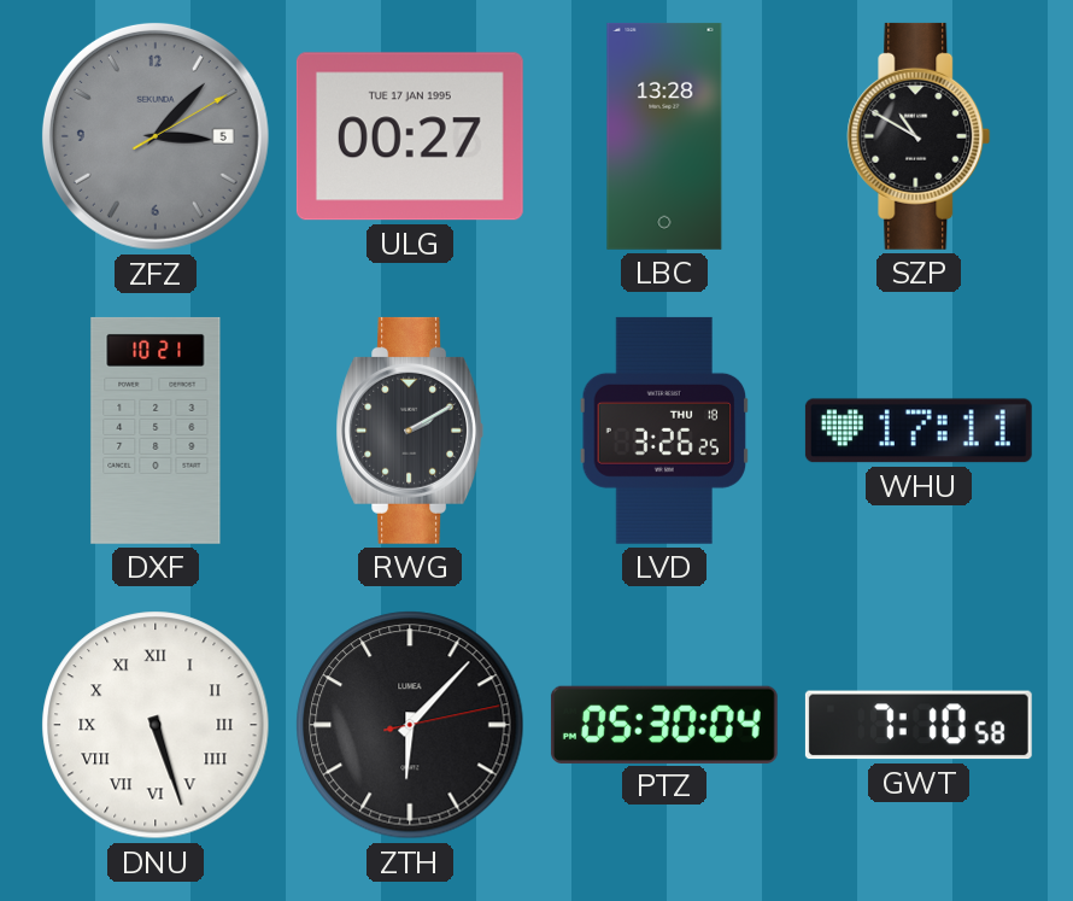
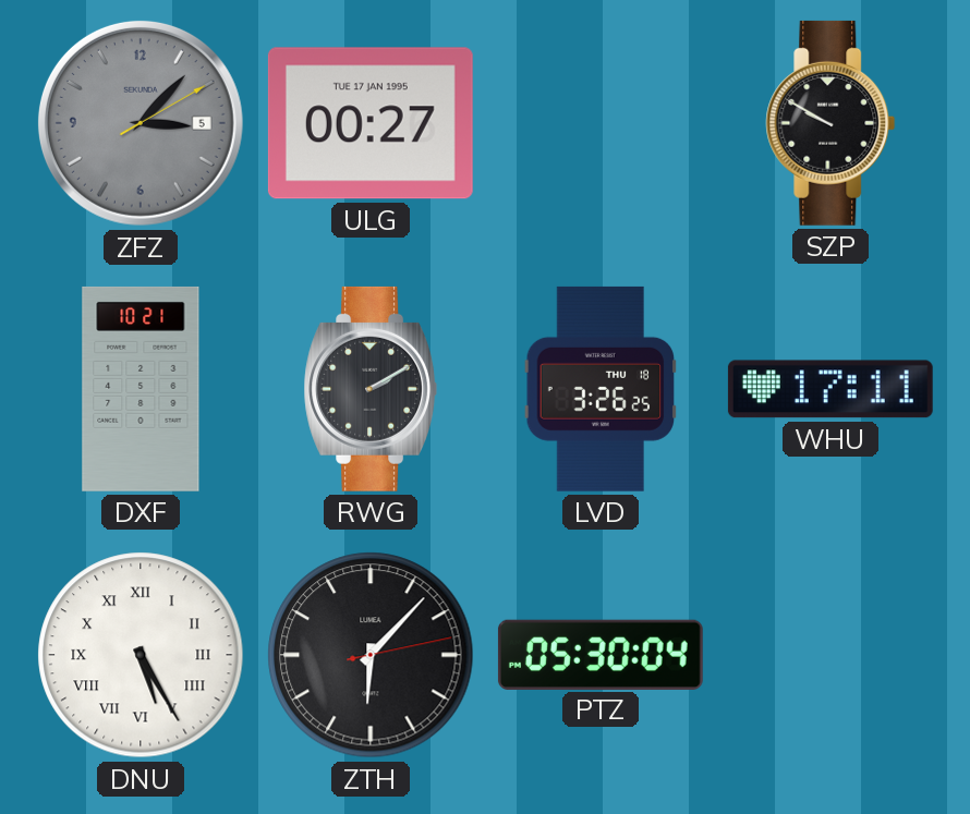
LBC: 13:28 -> none (664, 136)
SZP: 10:50 -> 9:50 (830, 123)
DNU: 5:27 -> 5:25 (141, 655)
GWT: 7:10 -> none (919, 725)
